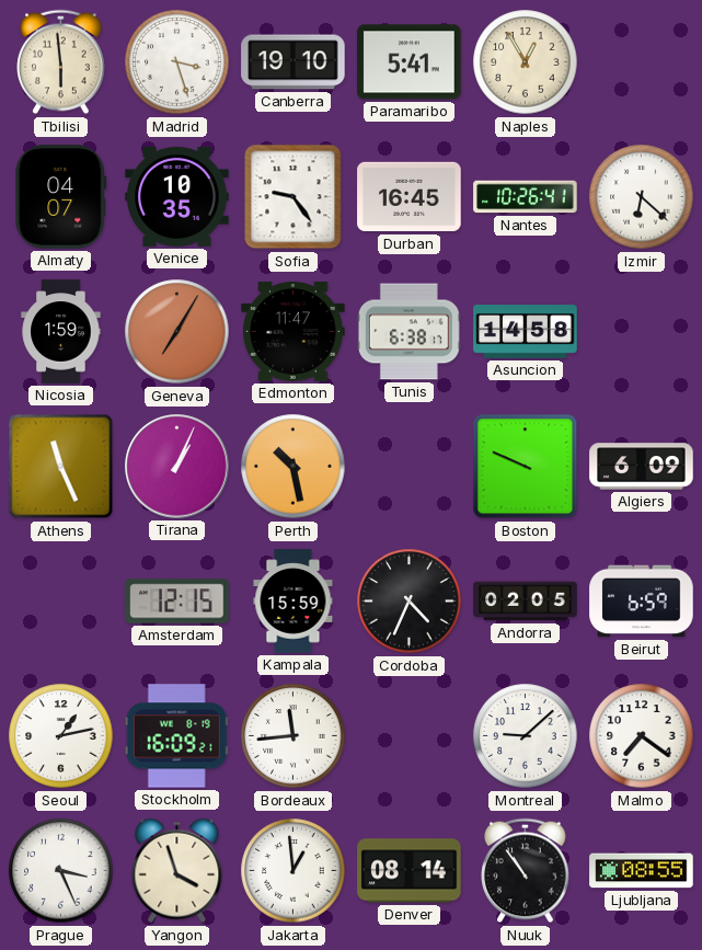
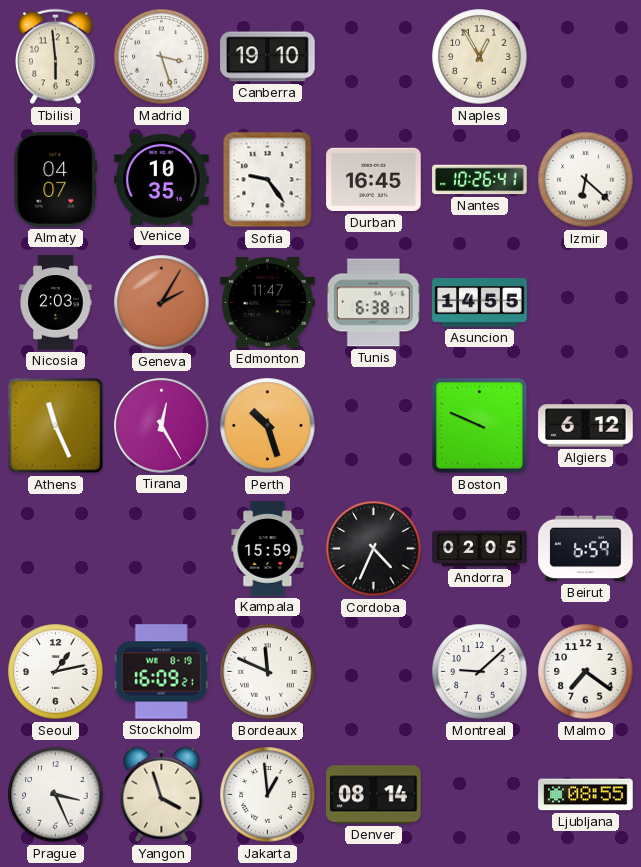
Paramaribo: 5:41 -> none (410, 62)
Nicosia: 1:59 -> 2:03 (56, 303)
Geneva: 7:05 -> 2:05 (162, 303)
Asuncion: 14:58 -> 14:55 (480, 303)
Tirana: 1:04 -> 12:25 (162, 426)
Perth: 10:28 -> 10:27 (268, 426)
Algiers: 6:09 -> 6:12 (586, 426)
Amsterdam: 12:15 -> none (177, 602)
Bordeaux: 11:44 -> 11:49 (268, 672)
Nuuk: 10:54 -> none (526, 871)
